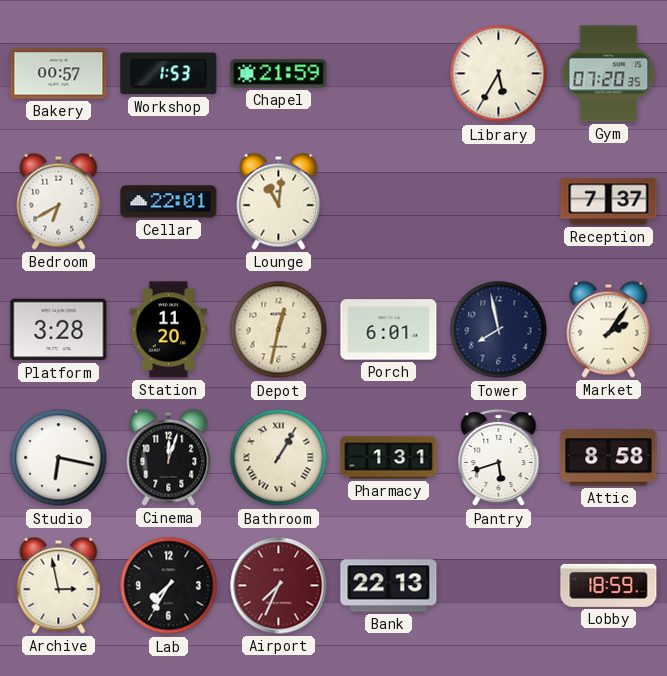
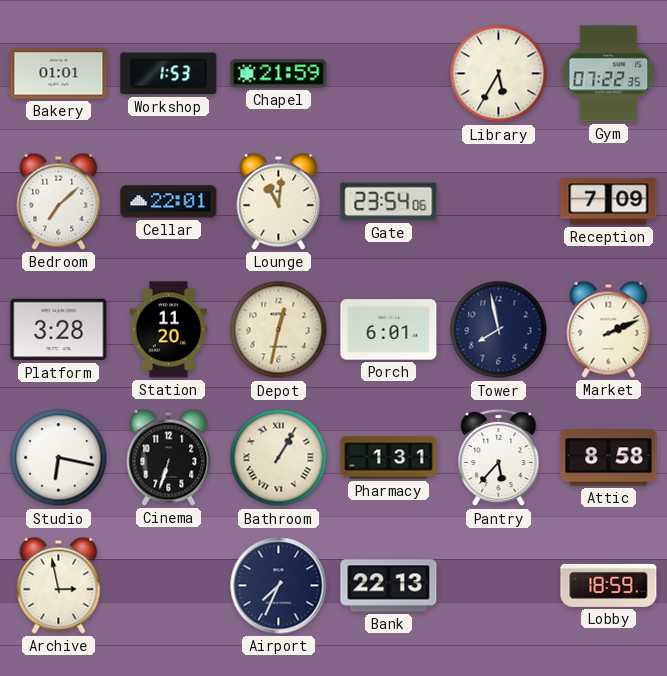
Bakery: 00:57 -> 01:01 (59, 74)
Gym: 07:20 -> 07:22 (609, 74)
Bedroom: 6:40 -> 7:08 (59, 201)
Gate: none -> 23:54 (389, 202)
Reception: 7:37 -> 7:09 (609, 202)
Market: 2:06 -> 2:11 (609, 329)
Cinema: 12:03 -> 6:33 (169, 457)
Pantry: 5:42 -> 5:37 (499, 458)
Lab: 7:35 -> none (169, 586)
Airport dial: burgundy -> navy (279, 586)
